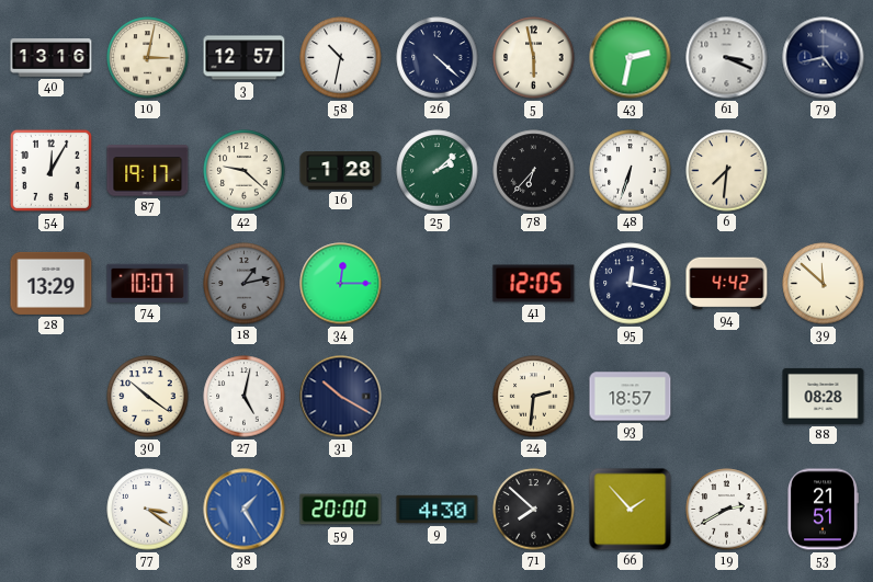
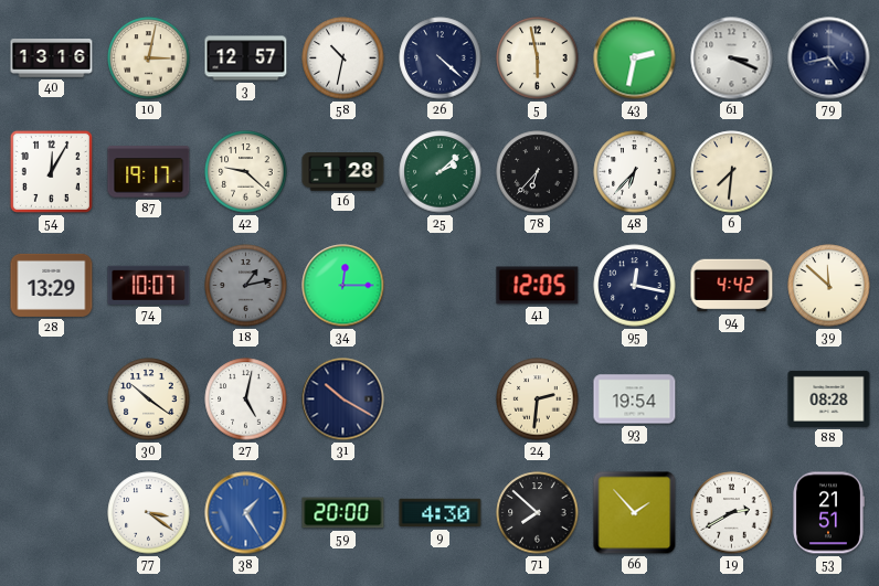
48: 6:33 -> 6:37 (635, 172)
93: 18:57 -> 19:54 (635, 399)
